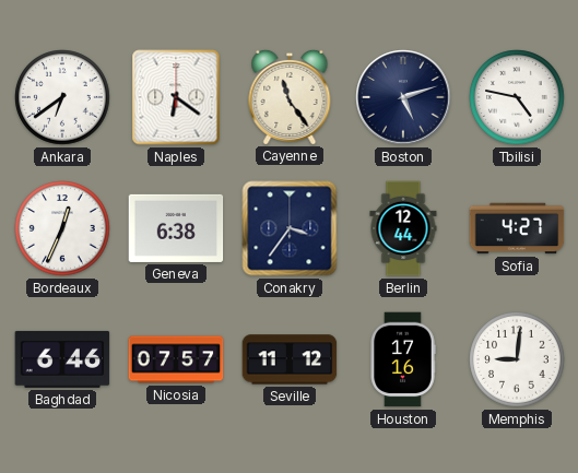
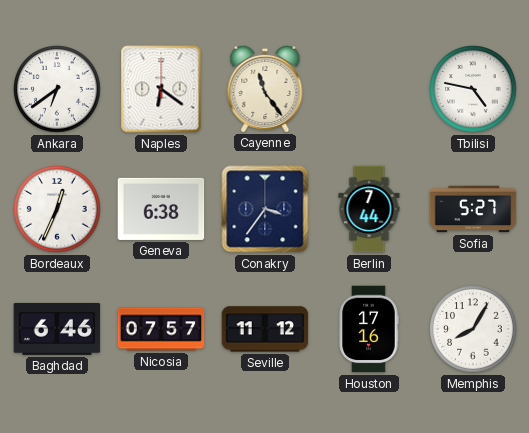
Boston: 5:12 -> none (403, 97)
Berlin: 12:44 -> 7:44 (369, 209)
Sofia: 4:27 -> 5:27 (473, 209)
Memphis: 9:01 -> 8:05 (473, 329)
